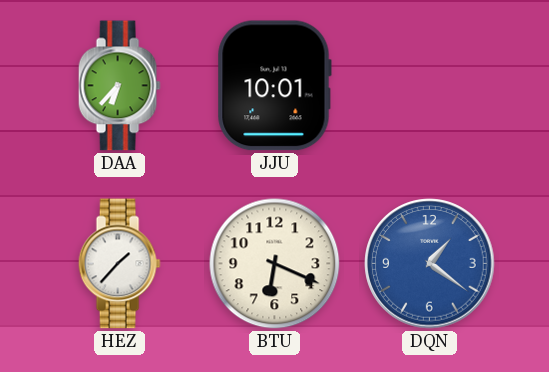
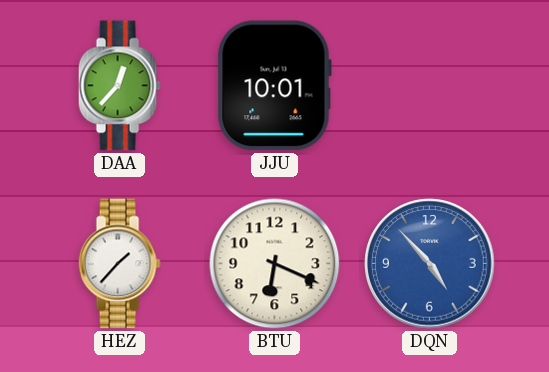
DAA: 6:37 -> 12:37 (119, 86)
DQN: 1:21 -> 4:53 (430, 264)
